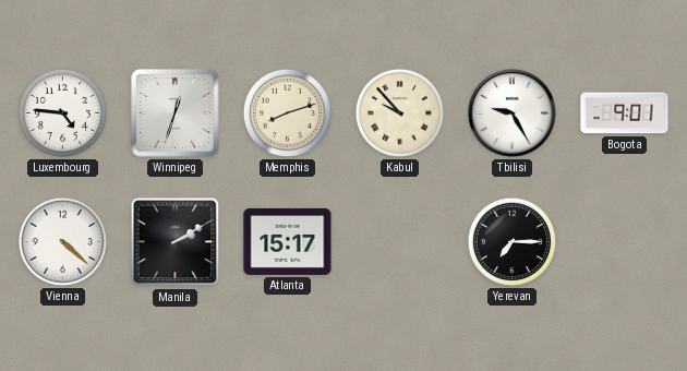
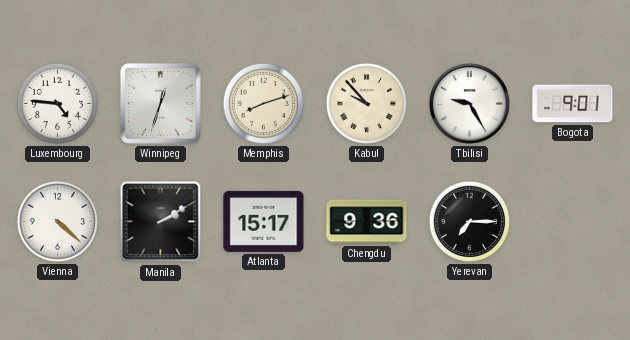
Chengdu: none -> 9:36 (367, 222)
